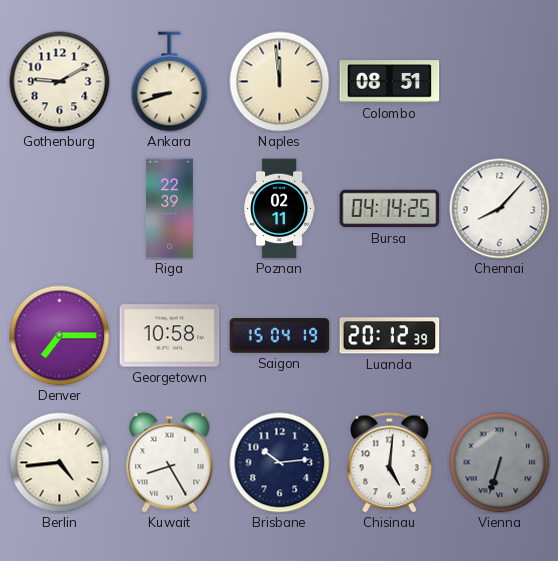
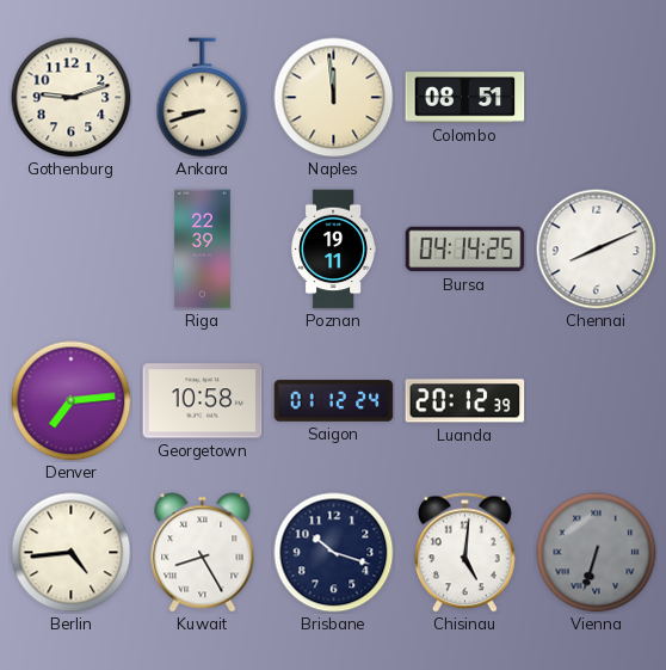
Gothenburg: 9:10 -> 9:12 (72, 98)
Poznan: 02:11 -> 19:11 (333, 250)
Chennai: 8:07 -> 8:11 (597, 250)
Denver: 7:15 -> 7:14 (72, 401)
Saigon: 15:04 -> 01:12 (334, 401)
Brisbane: 10:14 -> 10:18 (334, 553)
